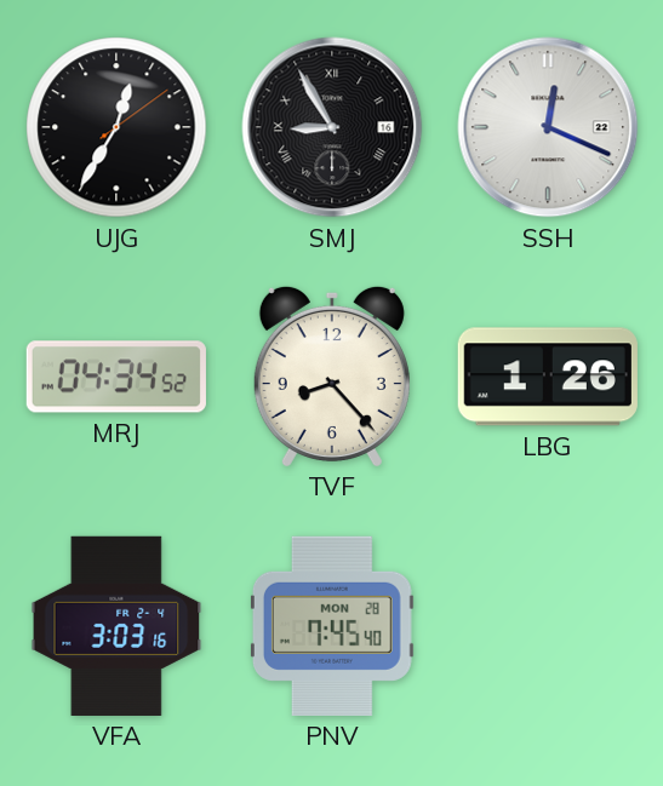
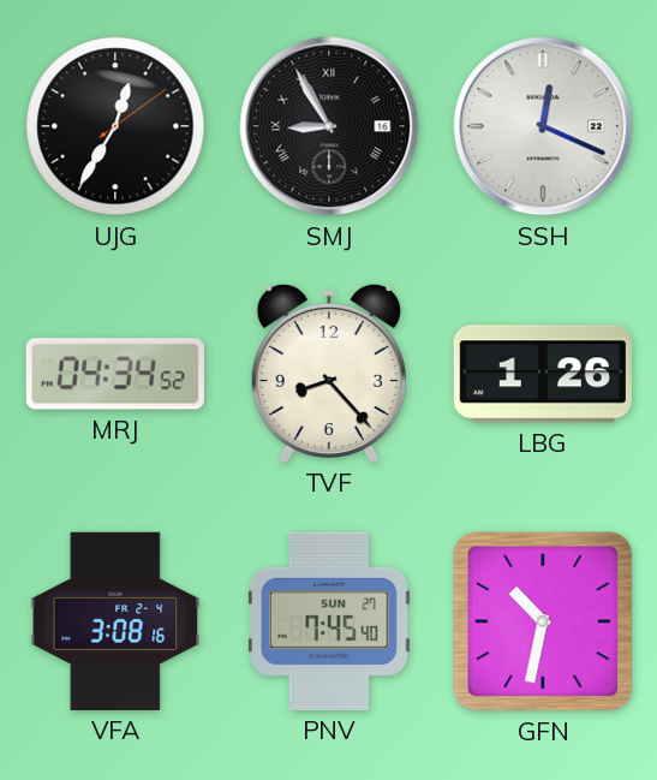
VFA: 3:03 -> 3:08 (115, 621)
PNV date: MON 28 -> SUN 27 (329, 621)
GFN: none -> 10:32 (543, 621)
